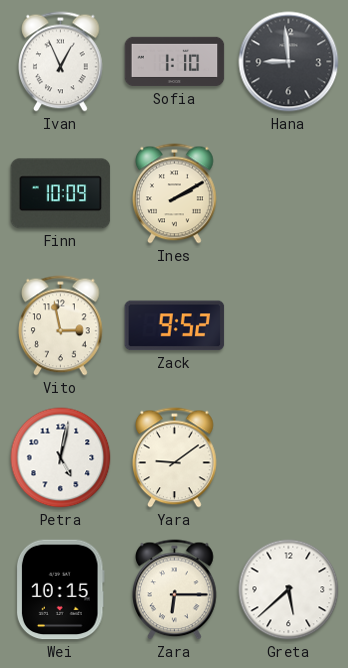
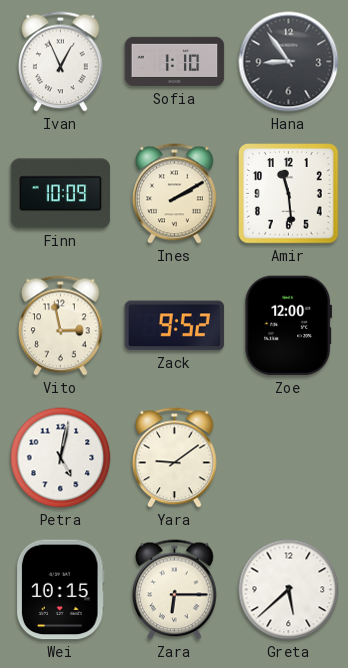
Hana: 8:59 -> 8:54 (289, 62)
Amir: none -> 11:29 (289, 194)
Zoe: none -> 12:00 (289, 326)
